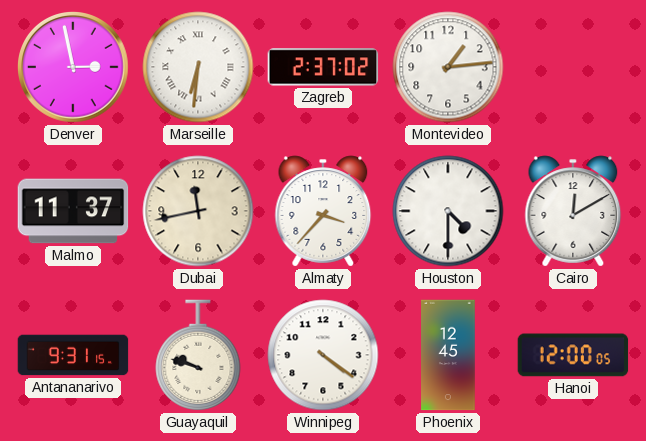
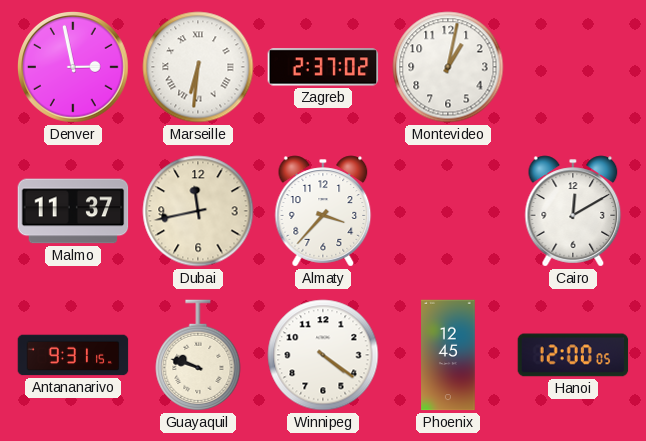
Montevideo: 1:14 -> 1:02 (448, 67)
Houston: 4:30 -> none (448, 211)
